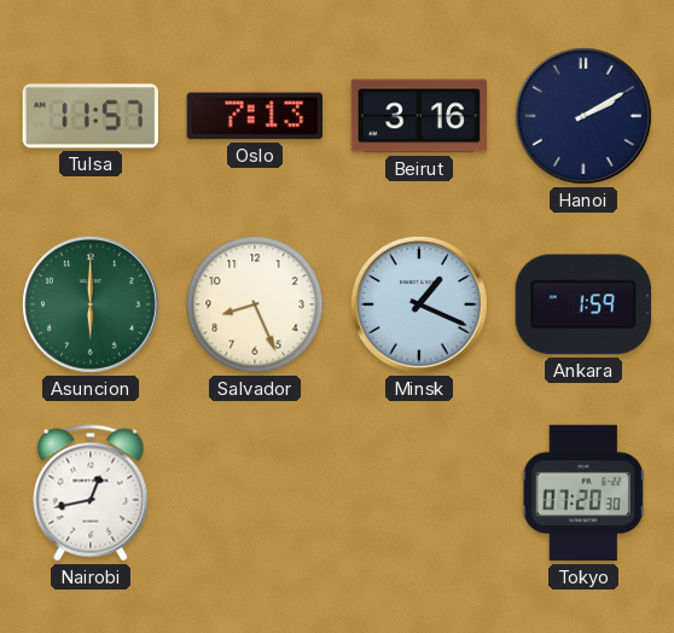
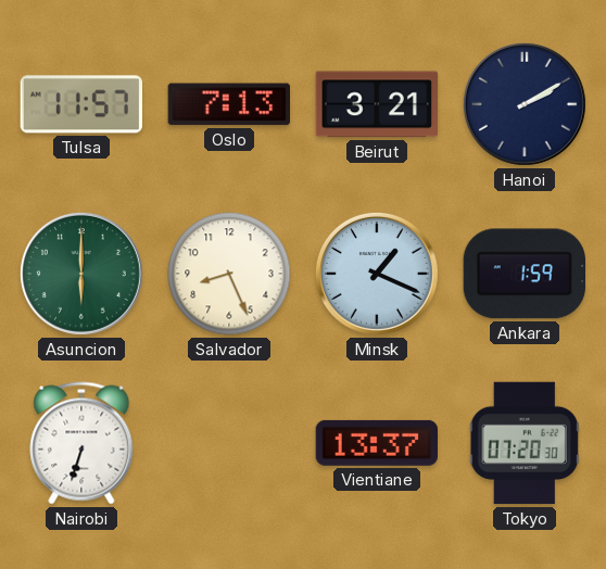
Beirut: 3:16 -> 3:21 (377, 104)
Nairobi: 12:43 -> 6:33 (81, 443)
Vientiane: none -> 13:37 (376, 443)
